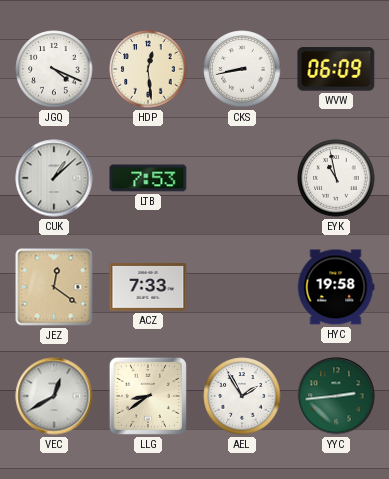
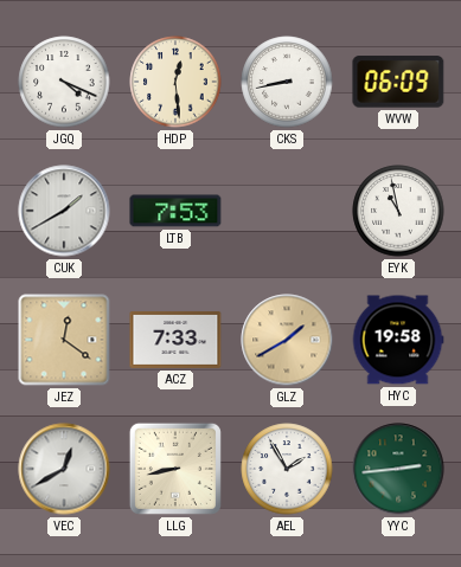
CUK: 1:08 -> 1:40 (64, 211)
GLZ: none -> 1:40 (287, 340)
LLG: 8:39 -> 8:43 (175, 469)
